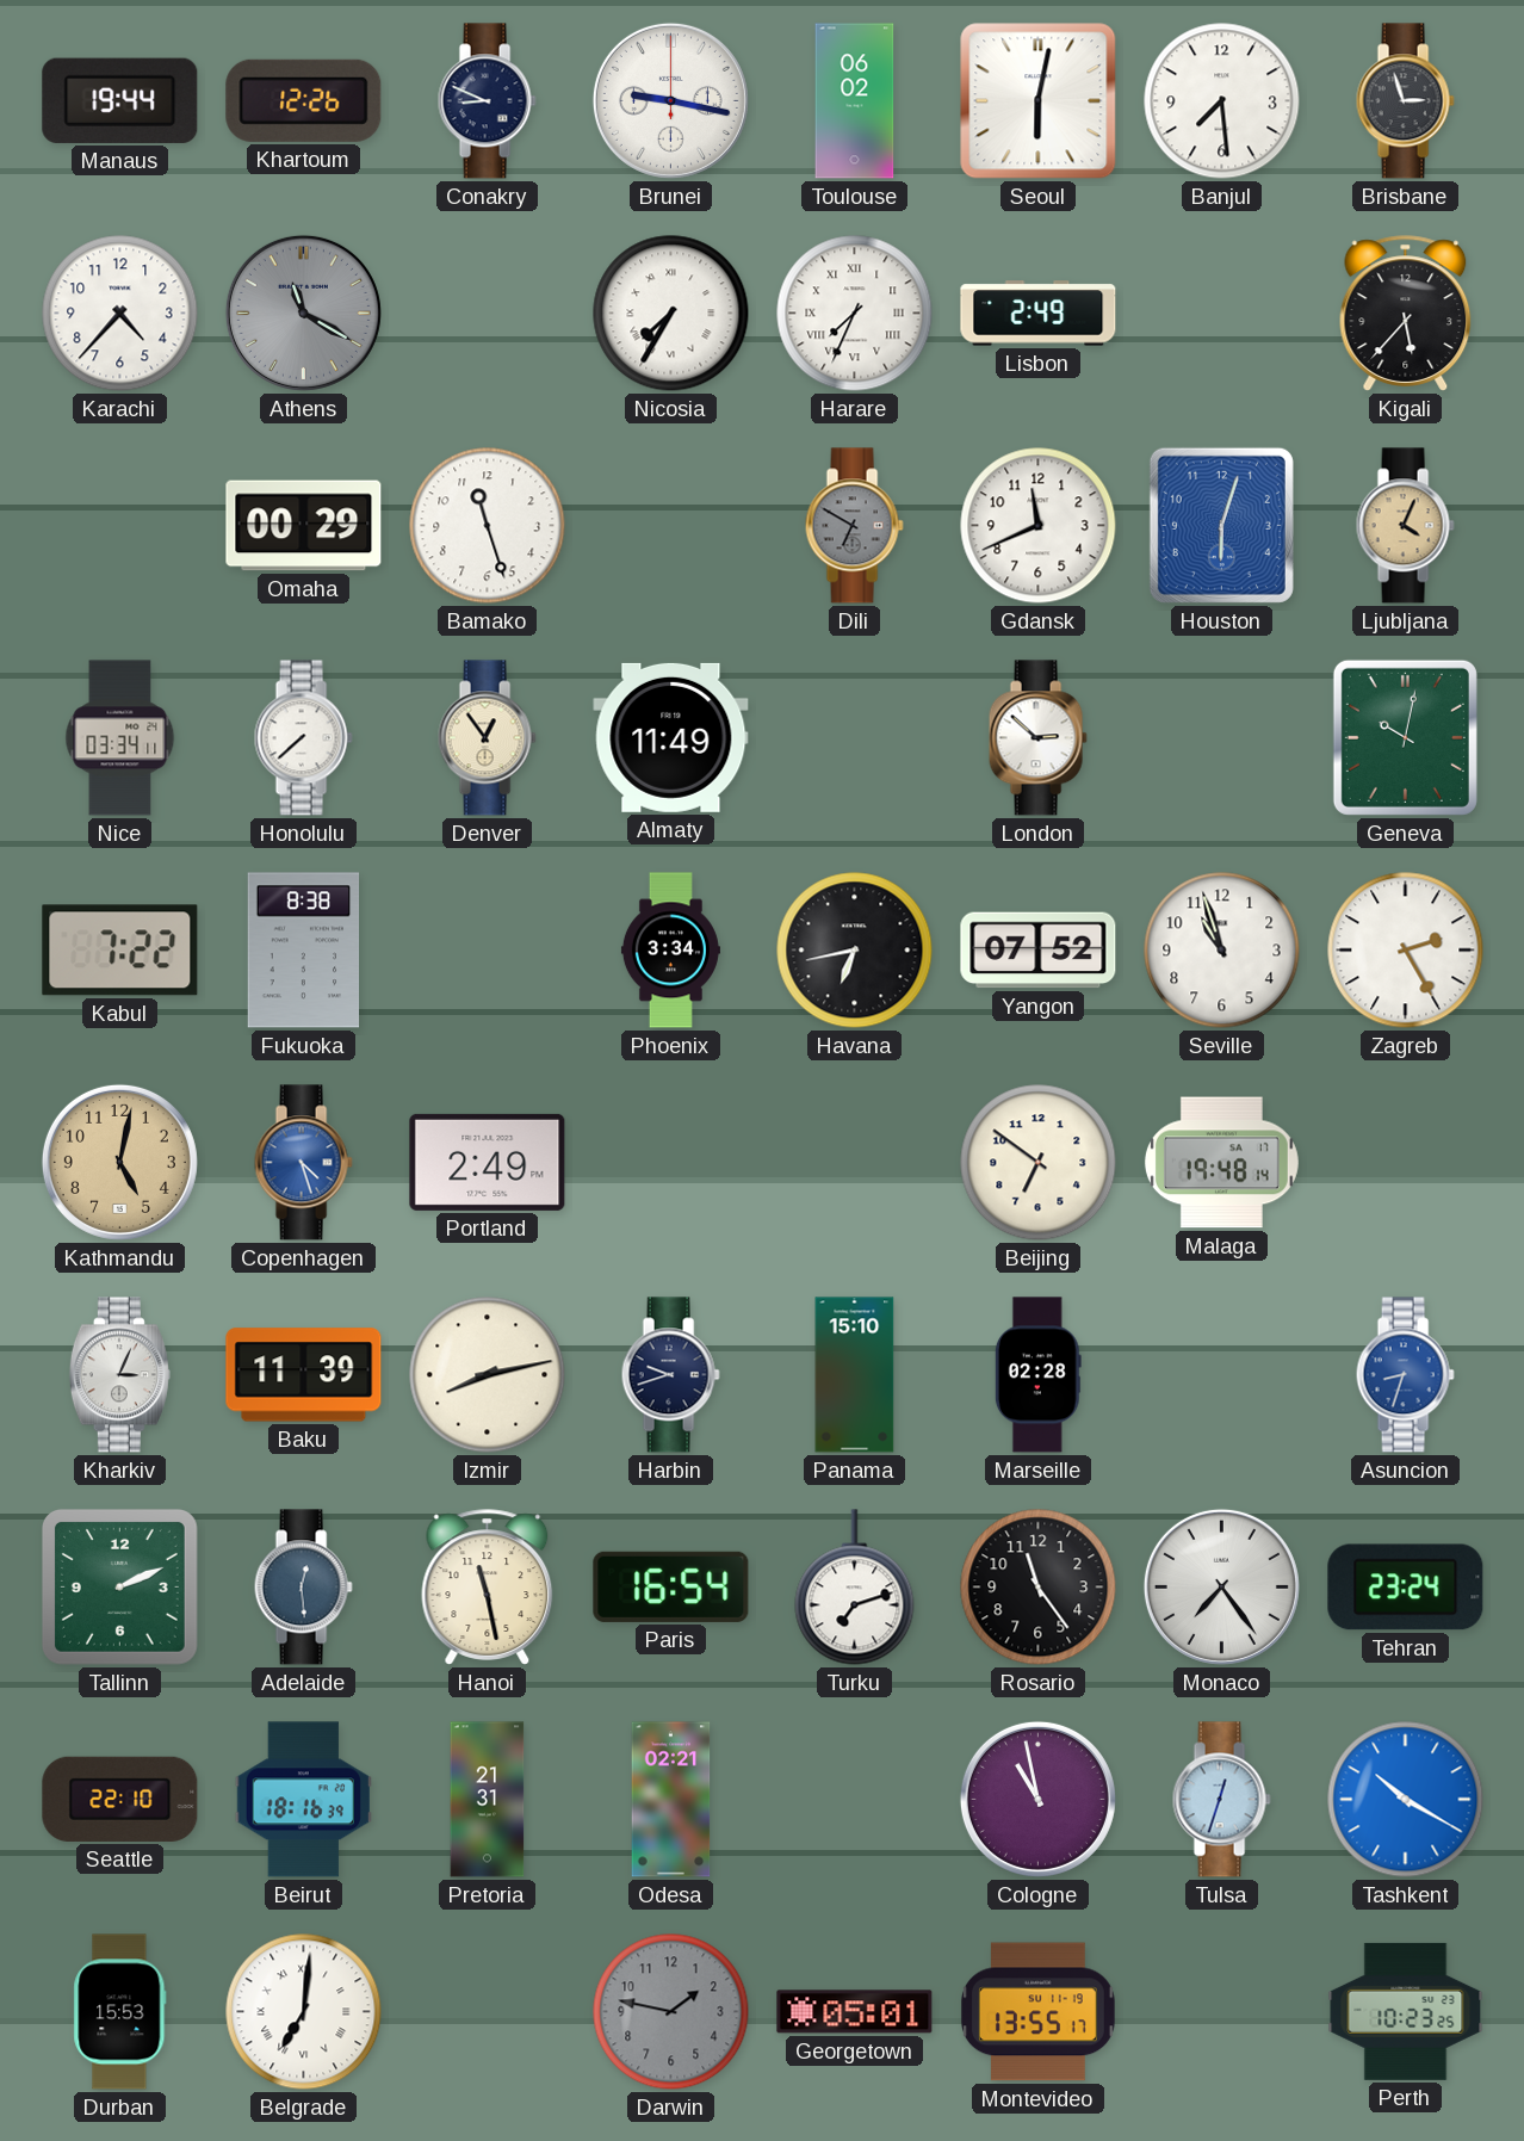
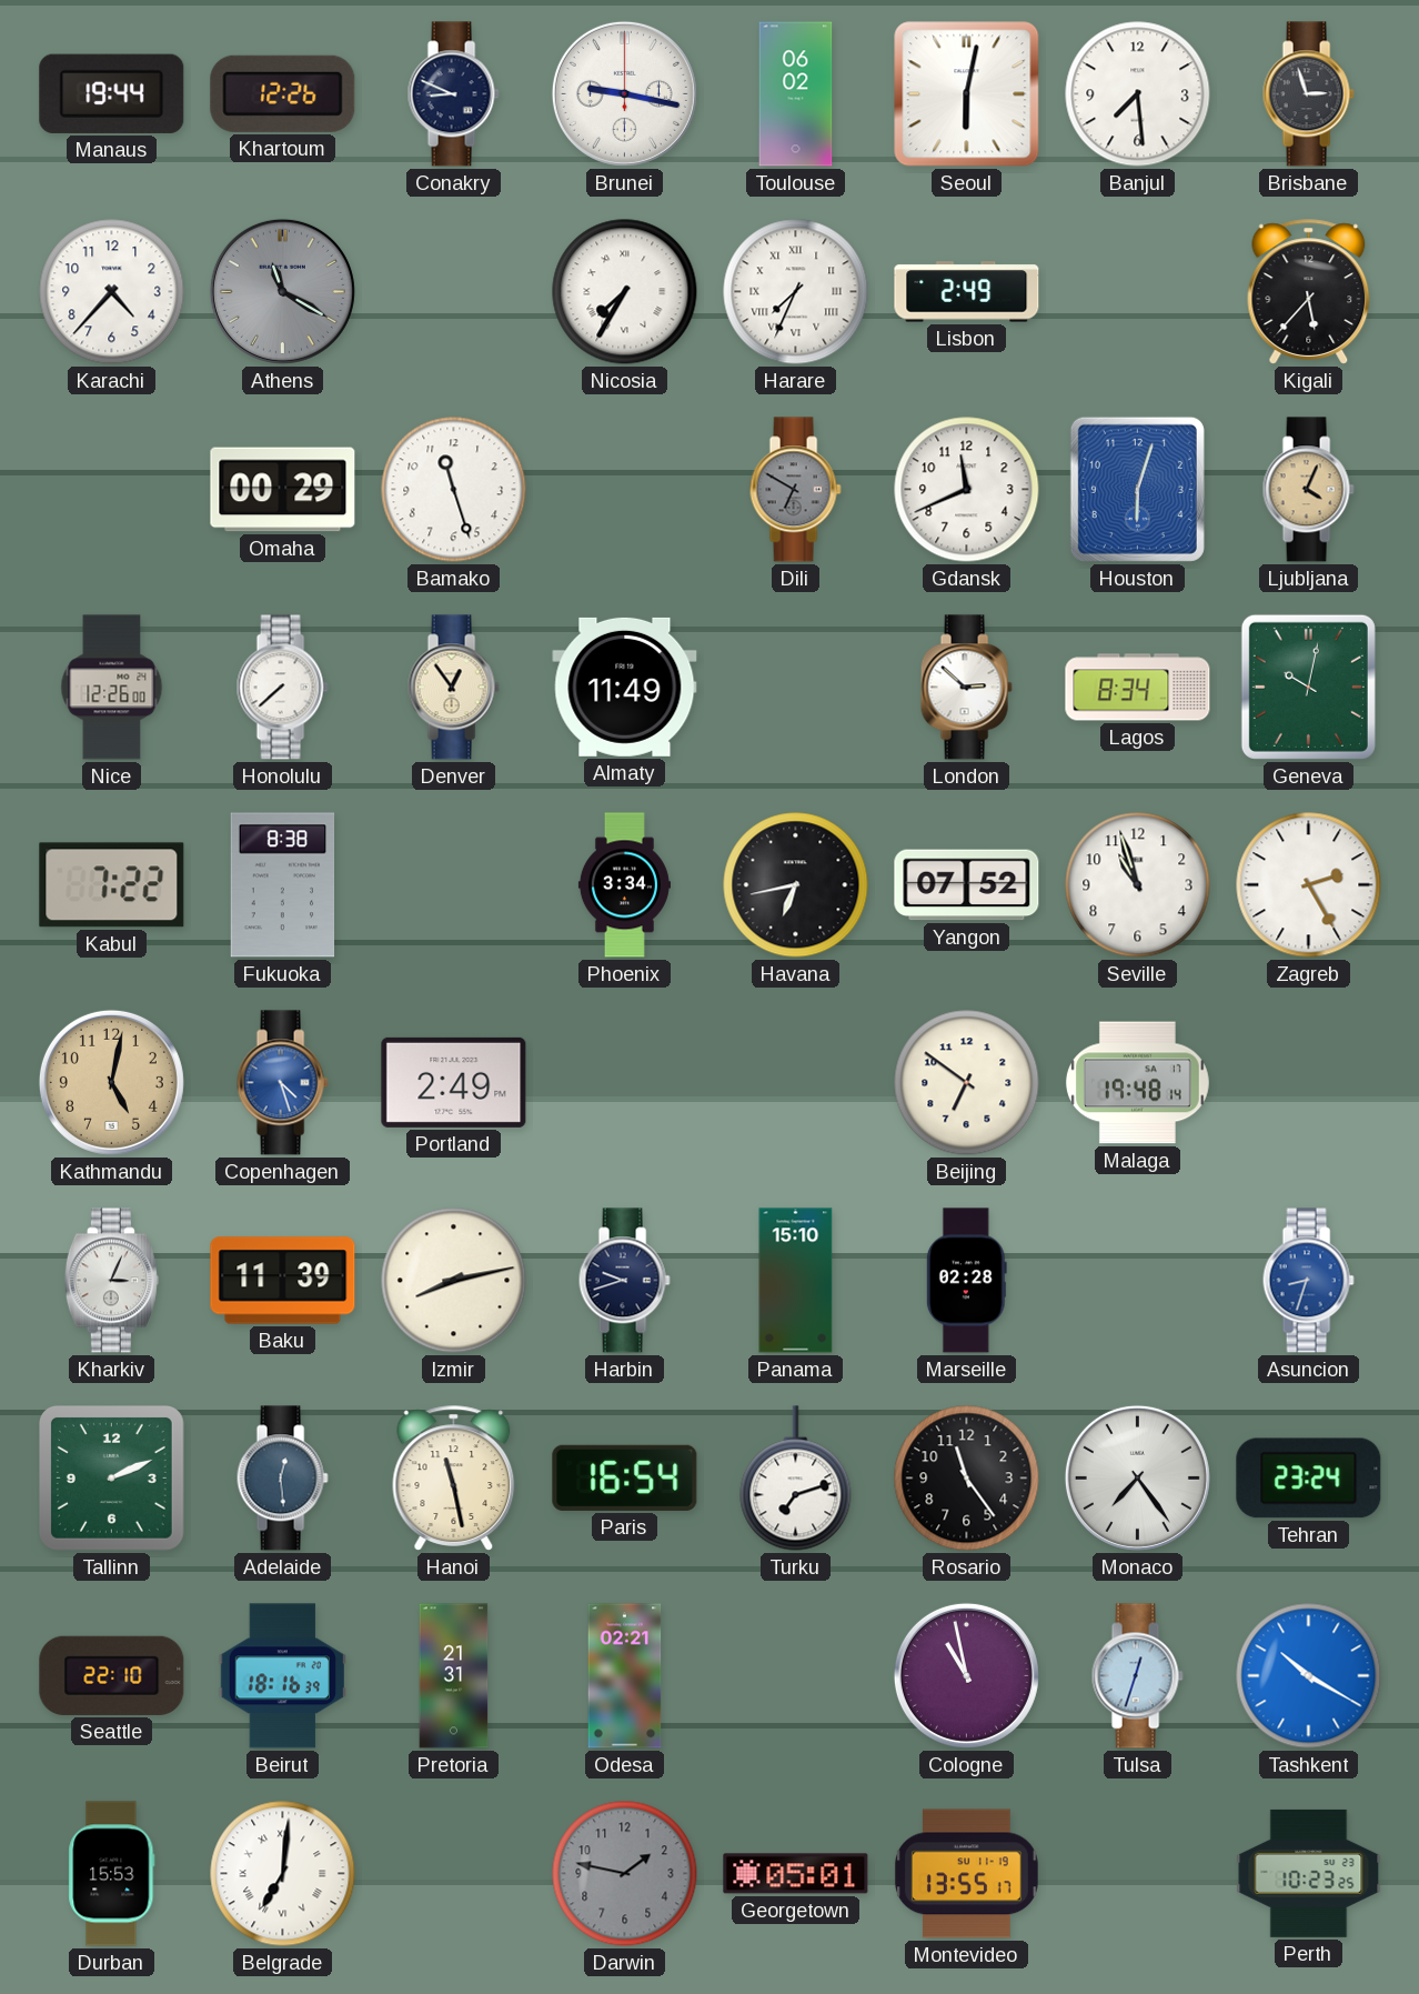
Nice: 03:34 -> 12:26 (112, 688)
Lagos: none -> 8:34 (1138, 688)
